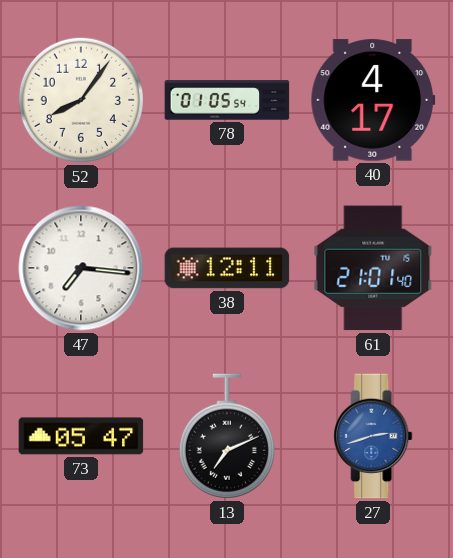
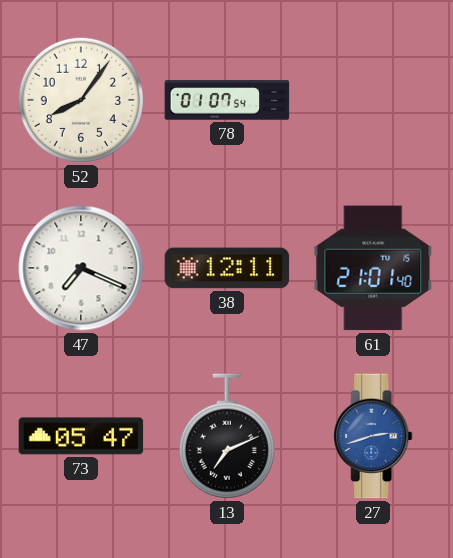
78: 01:05 -> 01:07 (227, 100)
40: 4:17 -> none (373, 100)
47: 7:16 -> 7:19 (81, 268)
